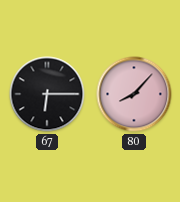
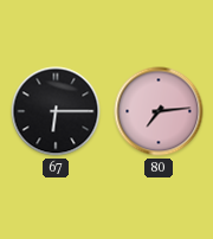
80: 8:07 -> 7:14 (159, 111)
